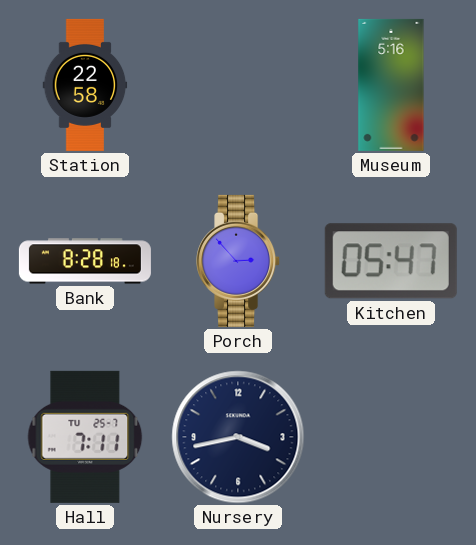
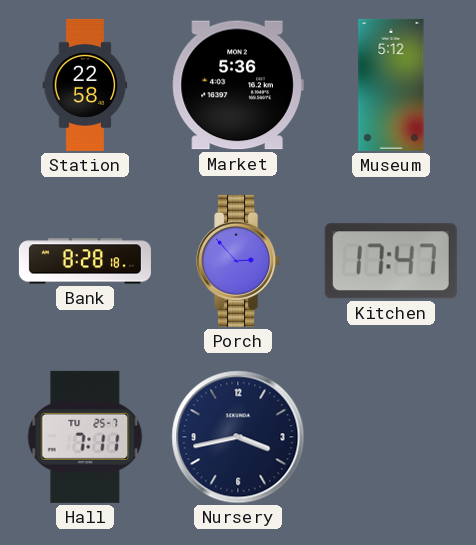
Market: none -> 5:36 (238, 85)
Museum: 5:16 -> 5:12 (391, 85)
Kitchen: 05:47 -> 17:47 (391, 261)
